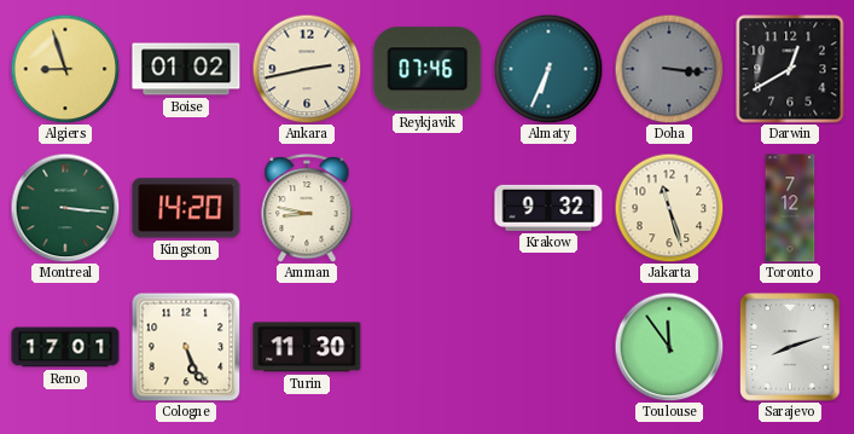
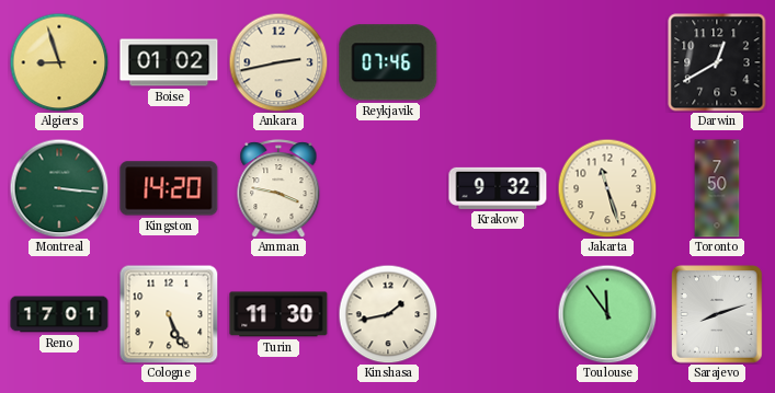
Almaty: 6:34 -> none (548, 69)
Doha: 3:16 -> none (669, 69)
Amman: 8:47 -> 3:47 (278, 188)
Toronto: 7:12 -> 7:50 (717, 188)
Kinshasa: none -> 1:43 (388, 314)
